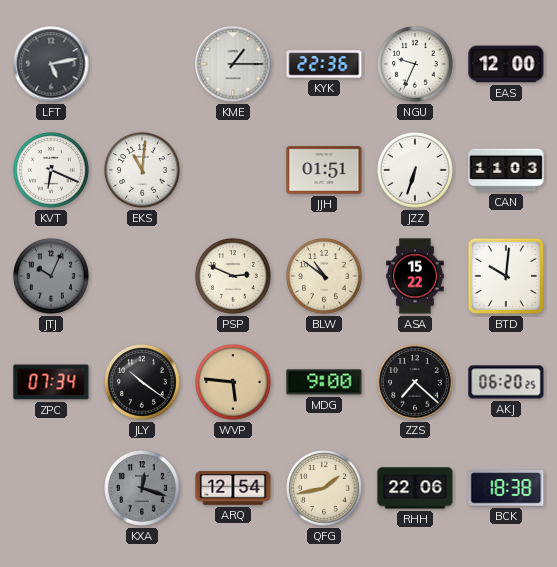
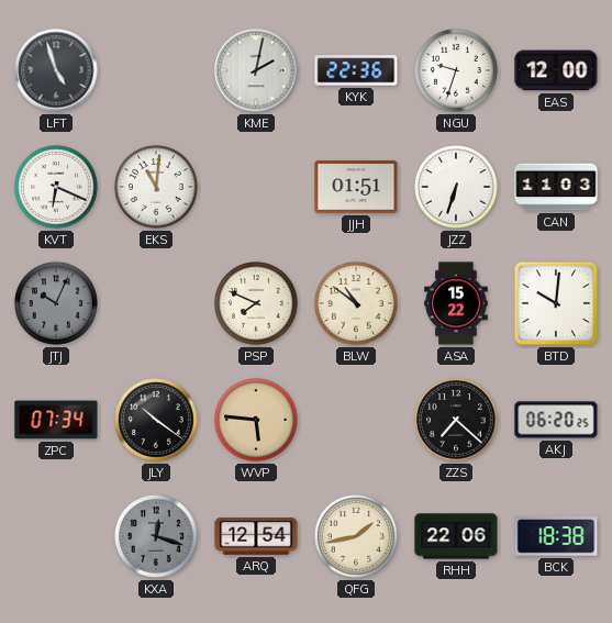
LFT: 5:13 -> 4:57 (56, 70)
KME: 1:15 -> 2:02 (256, 70)
NGU: 9:34 -> 9:33 (456, 70)
PSP: 2:49 -> 7:49 (256, 303)
MDG: 9:00 -> none (324, 382)
